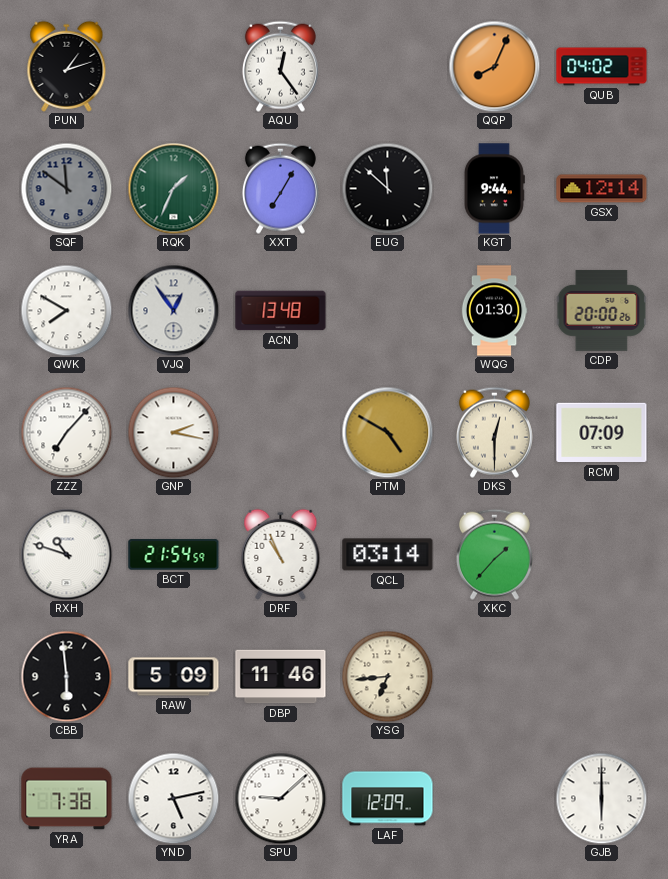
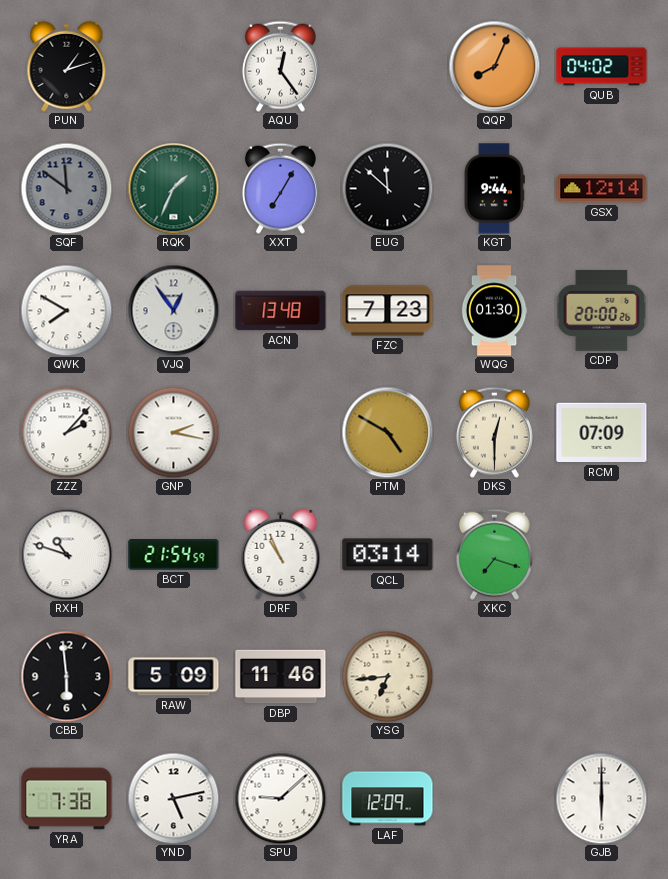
FZC: none -> 7:23 (388, 311)
ZZZ: 7:07 -> 2:07 (66, 432)
XKC: 1:37 -> 7:18 (494, 554)
